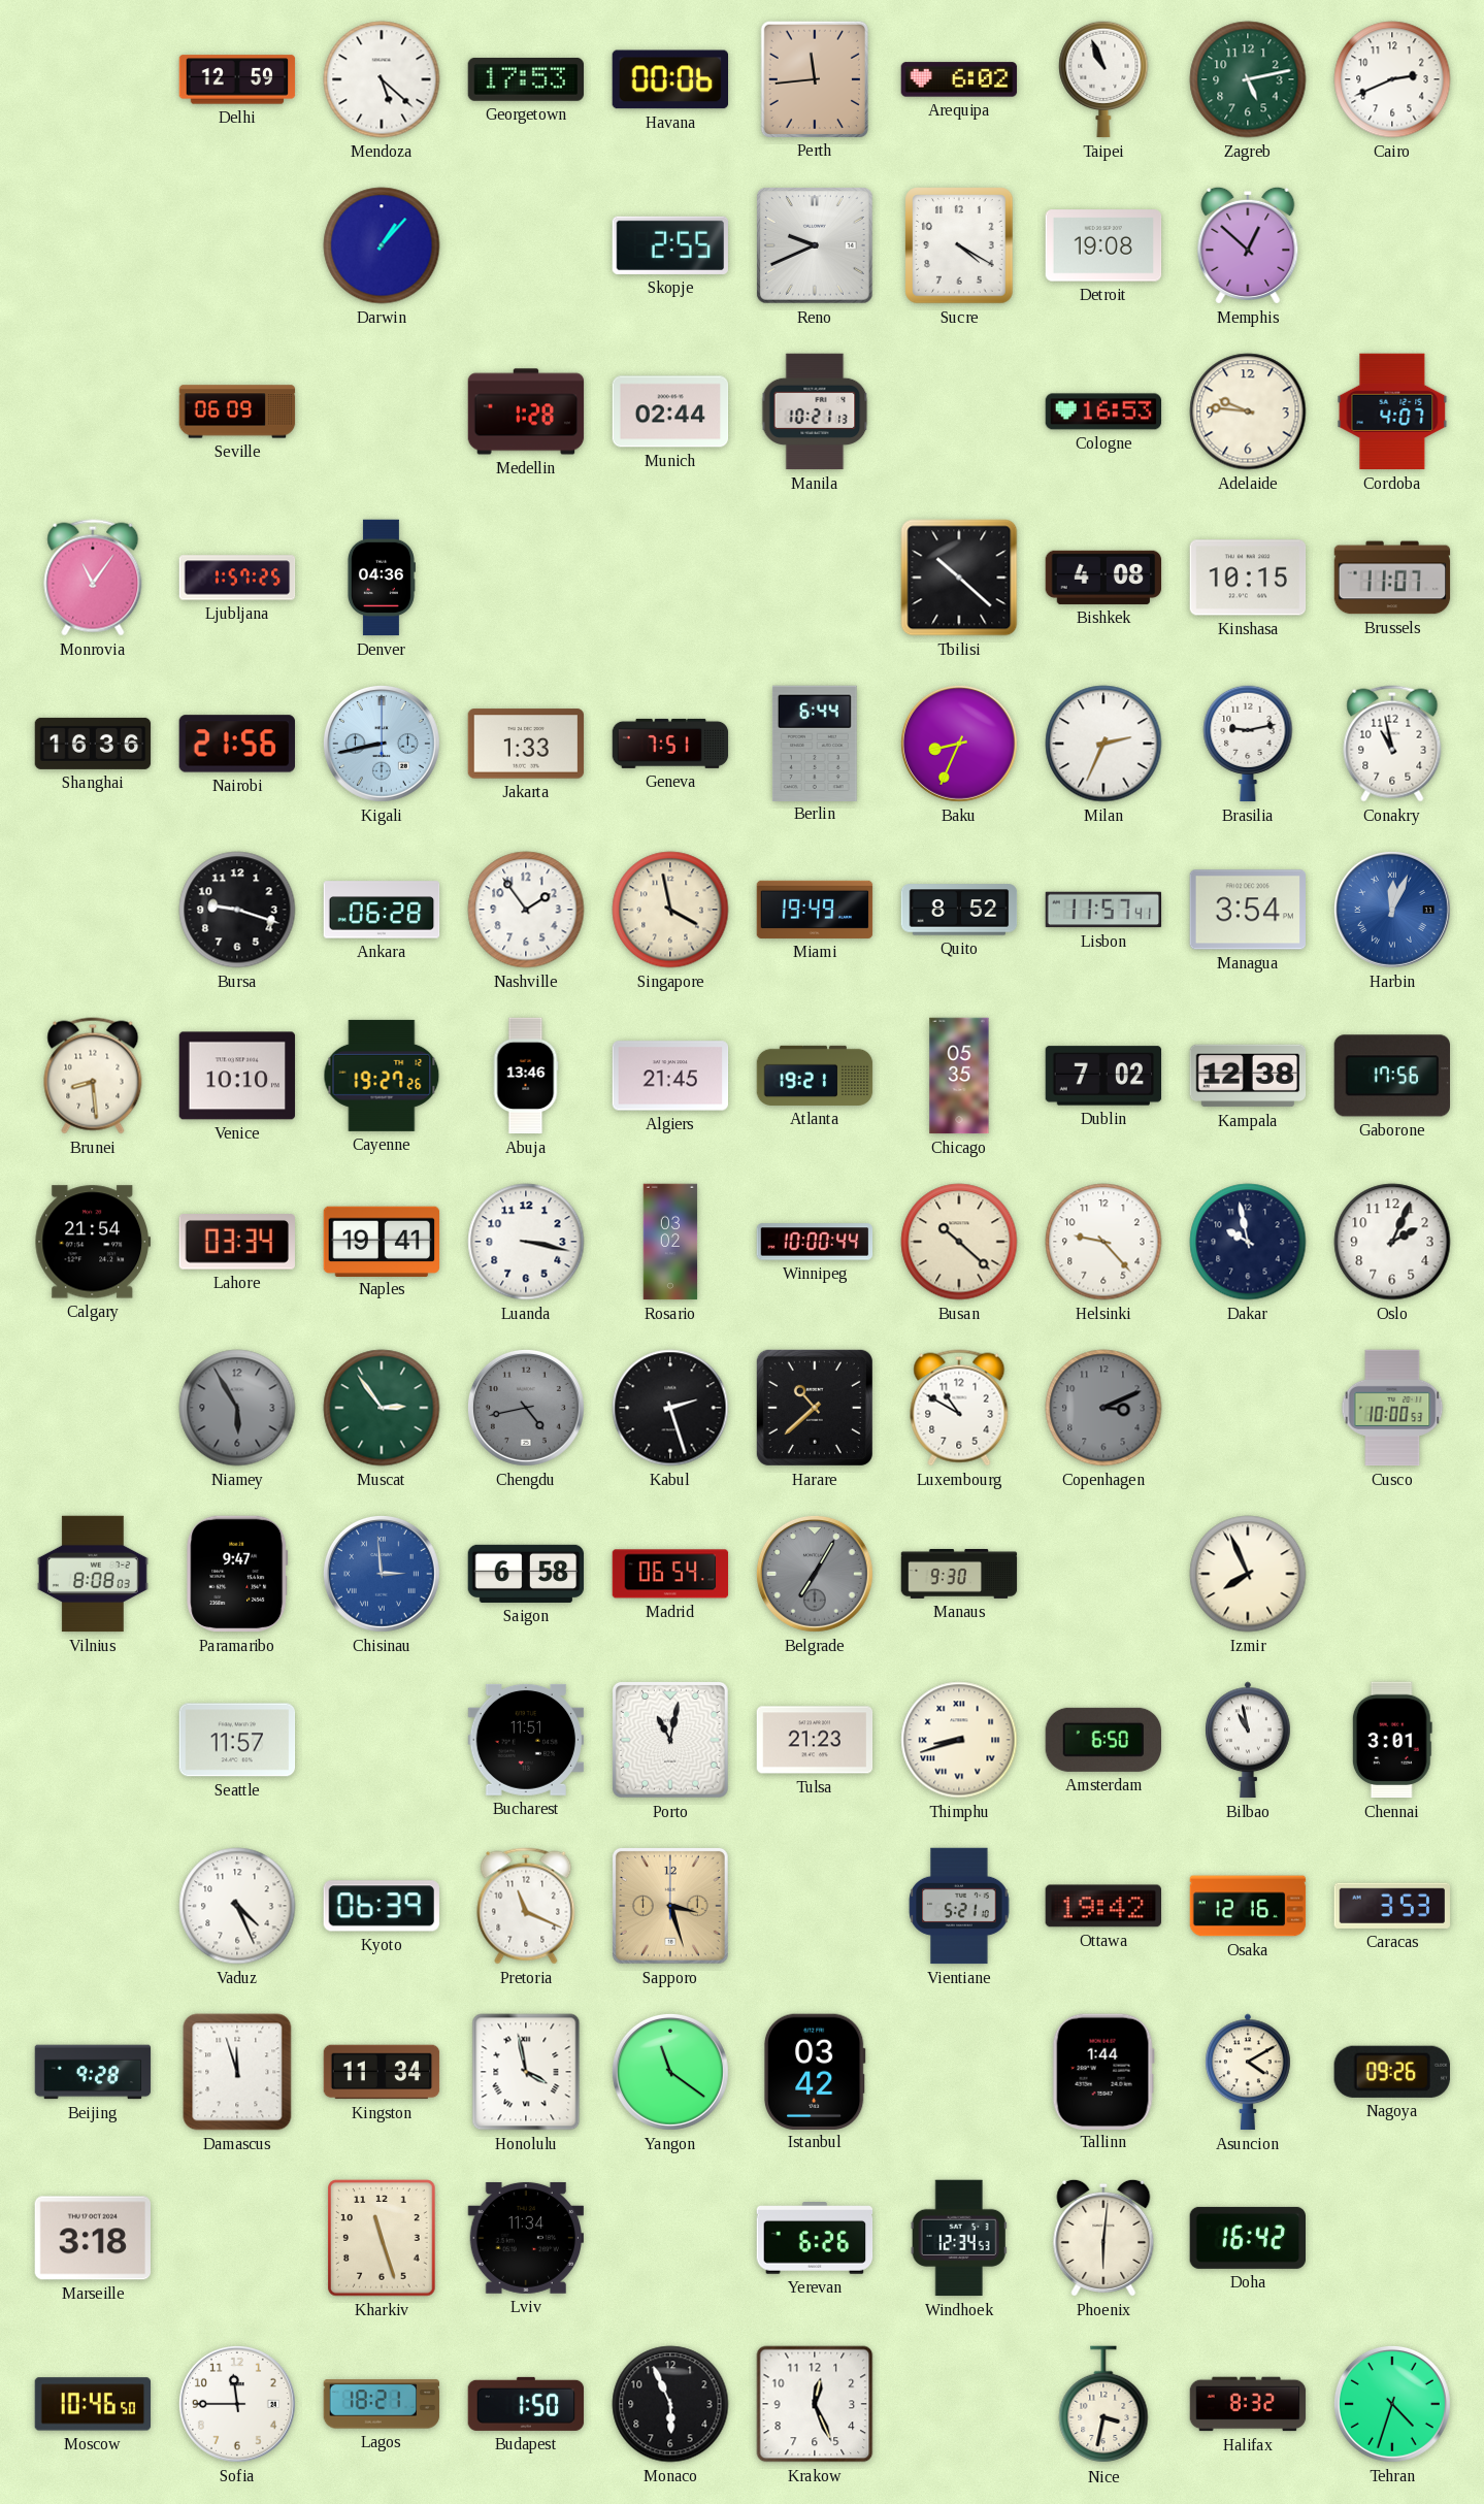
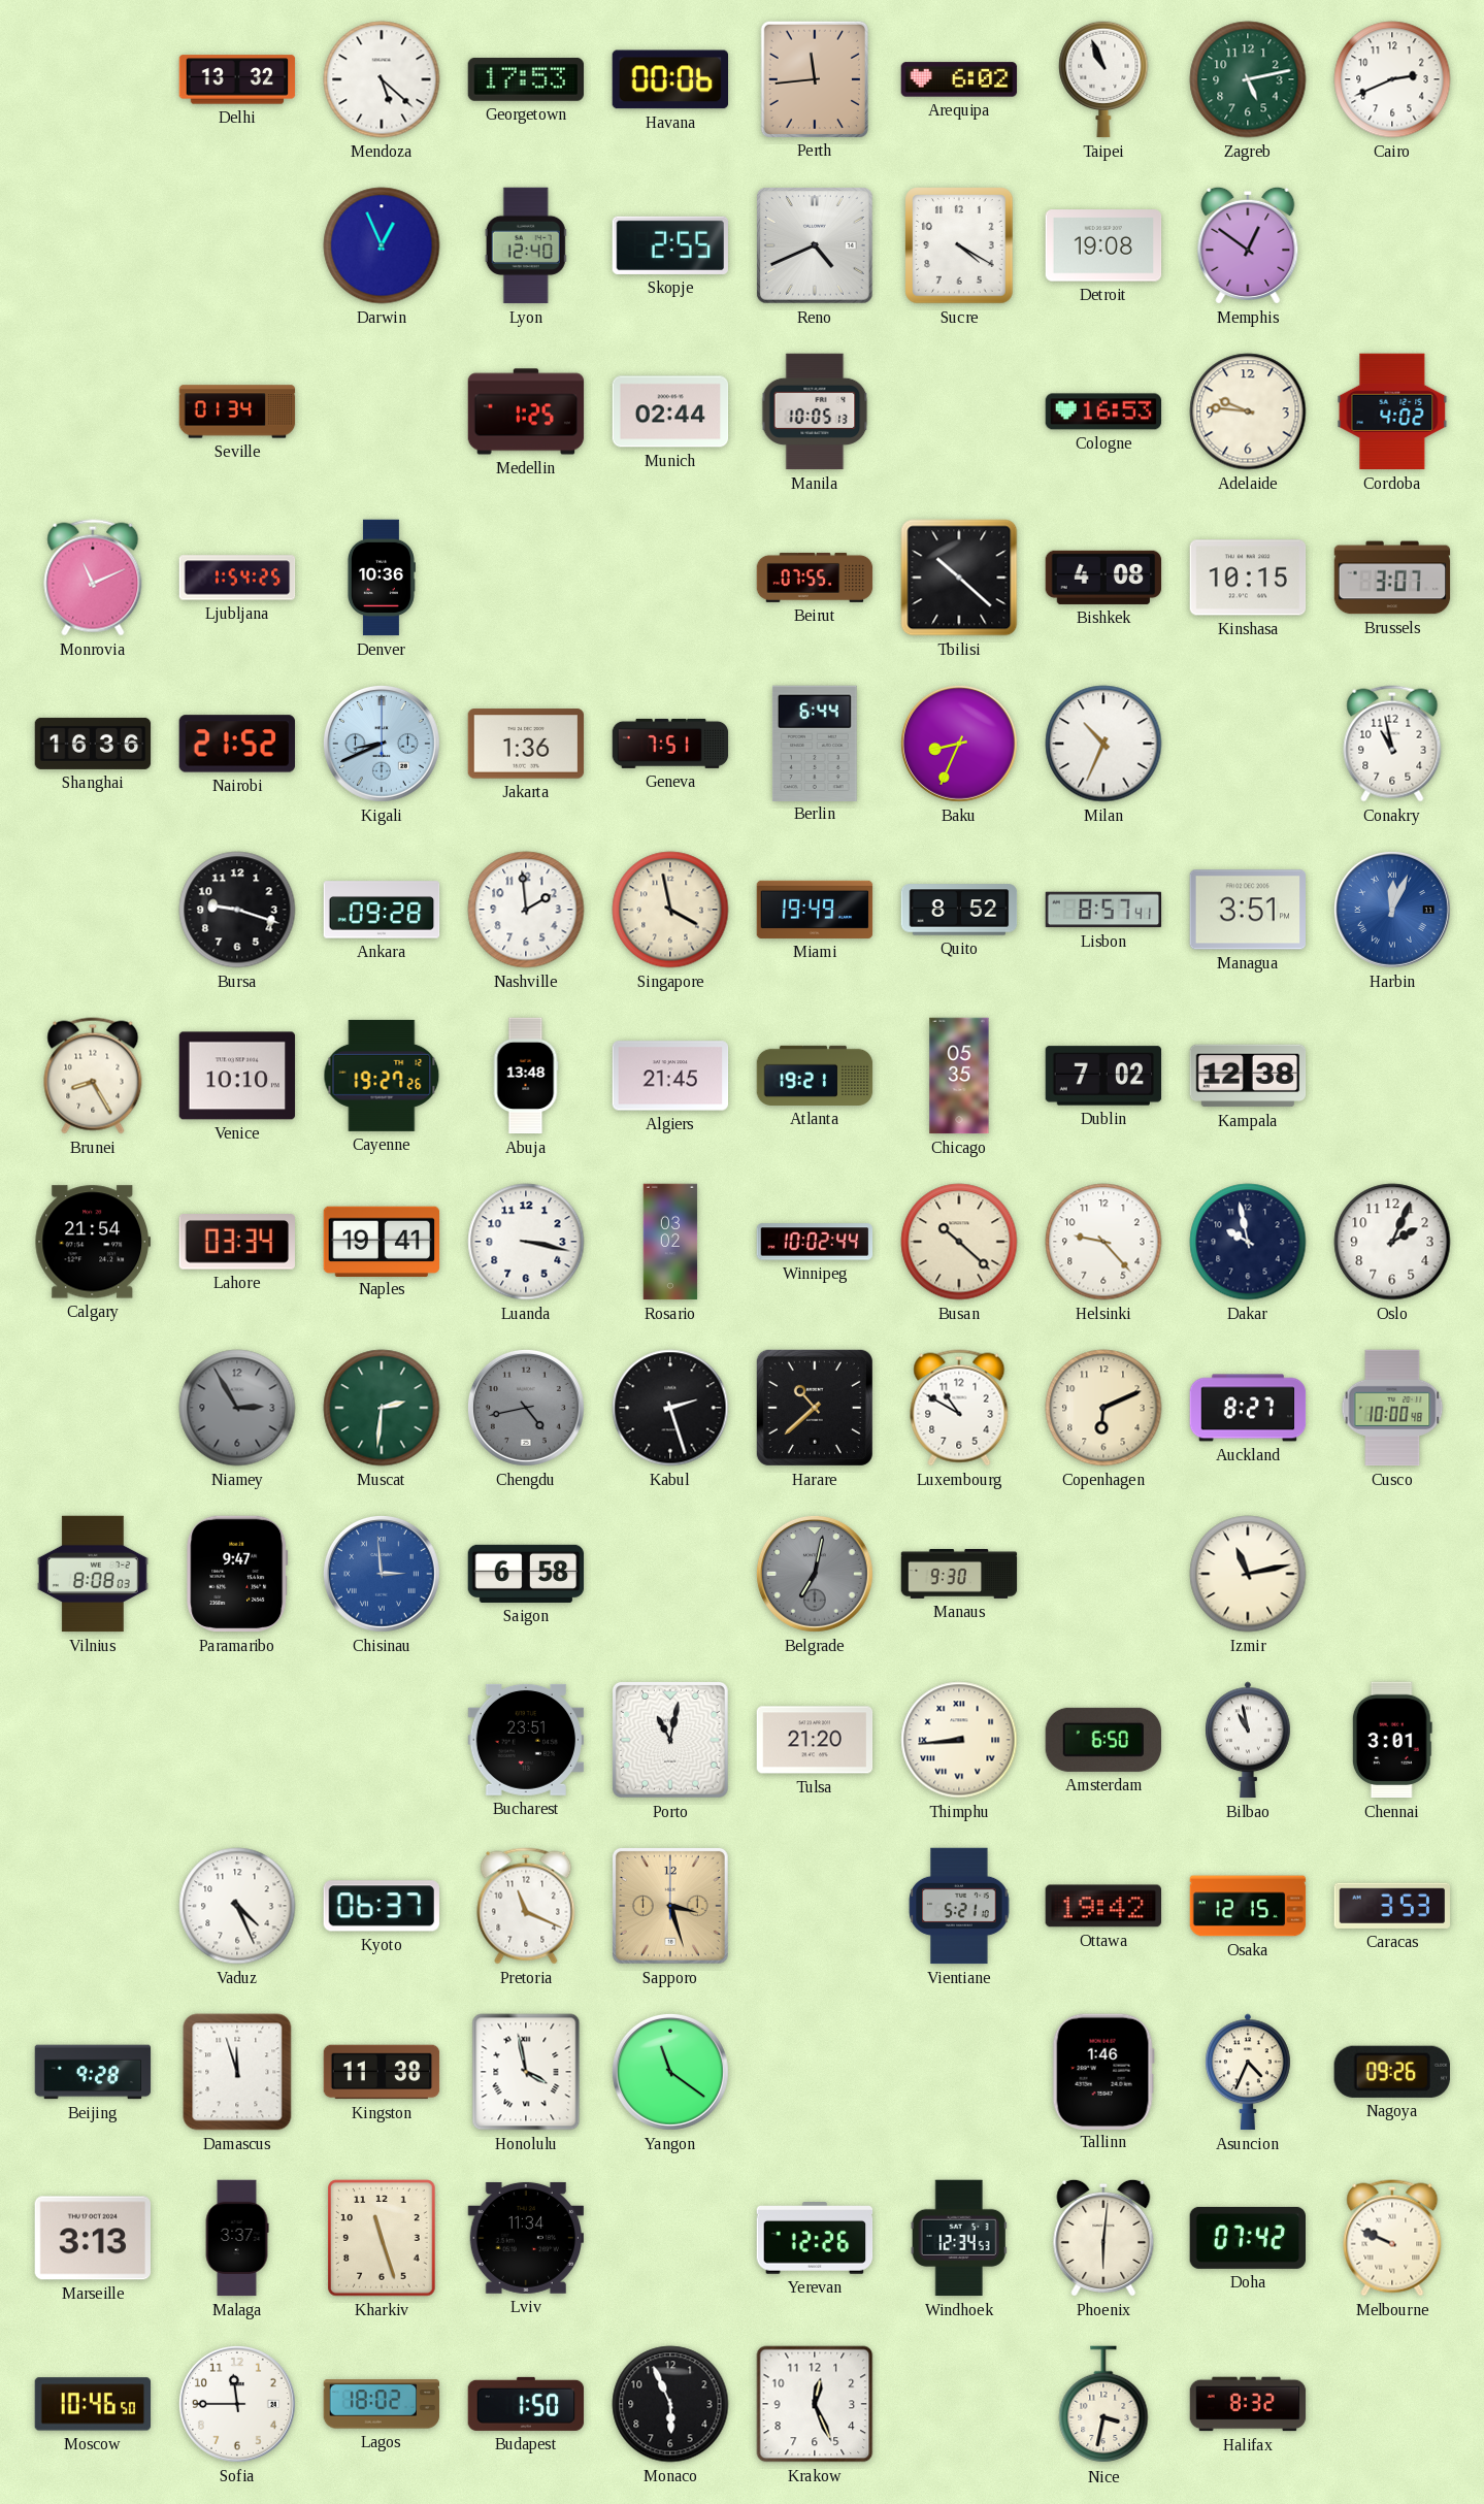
Delhi: 12:59 -> 13:32 (237, 79)
Darwin: 1:07 -> 12:56 (382, 245)
Lyon: none -> 12:40 (526, 245)
Reno: 9:41 -> 4:41 (815, 245)
Memphis: 12:52 -> 12:51 (1248, 245)
Seville: 06:09 -> 01:34 (237, 411)
Medellin: 1:28 -> 1:25 (526, 411)
Manila: 10:21 -> 10:05 (815, 411)
Cordoba: 4:07 -> 4:02 (1392, 411)
Monrovia: 11:06 -> 11:11 (93, 578)
Ljubljana: 1:57 -> 1:54 (237, 578)
Denver: 04:36 -> 10:36 (381, 578)
Beirut: none -> 07:55 (815, 578)
Brussels: 11:07 -> 3:07 (1392, 578)
Nairobi: 21:56 -> 21:52 (236, 744)
Kigali: 8:43 -> 8:41 (382, 744)
Jakarta: 1:33 -> 1:36 (526, 744)
Milan: 2:34 -> 10:34 (1103, 744)
Brasilia: 9:13 -> none (1248, 744)
Ankara: 06:28 -> 09:28 (382, 910)
Nashville: 1:54 -> 1:59 (526, 910)
Lisbon: 11:57 -> 8:57 (1103, 910)
Managua: 3:54 -> 3:51 (1248, 910)
Brunei: 8:29 -> 8:25 (93, 1076)
Abuja: 13:46 -> 13:48 (526, 1076)
Gaborone: 17:56 -> none (1391, 1076)
Winnipeg: 10:00 -> 10:02 (815, 1242)
Niamey: 5:55 -> 2:55 (237, 1408)
Muscat: 2:54 -> 2:31 (382, 1408)
Copenhagen: 3:11 -> 6:11 (1103, 1408)
Copenhagen dial: grey -> cream (1103, 1408)
Auckland: none -> 8:27 (1248, 1408)
Cusco: 10:00:53 -> 10:00:48 (1392, 1408)
Madrid: 06:54 -> none (670, 1574)
Belgrade: 7:05 -> 7:02 (815, 1574)
Izmir: 7:56 -> 11:13 (1248, 1574)
Seattle: 11:57 -> none (237, 1740)
Bucharest: 11:51 -> 23:51 (526, 1740)
Tulsa: 21:23 -> 21:20 (815, 1740)
Thimphu: 8:42 -> 8:44 (959, 1740)
Kyoto: 06:39 -> 06:37 (382, 1906)
Osaka: 12:16 -> 12:15 (1248, 1906)
Kingston: 11:34 -> 11:38 (382, 2072)
Istanbul: 03:42 -> none (815, 2071)
Tallinn: 1:44 -> 1:46 (1103, 2071)
Asuncion: 4:10 -> 4:34 (1248, 2072)
Marseille: 3:18 -> 3:13 (93, 2238)
Malaga: none -> 3:37 (237, 2238)
Yerevan: 6:26 -> 12:26 (815, 2239)
Doha: 16:42 -> 07:42 (1248, 2238)
Melbourne: none -> 9:49 (1392, 2238)
Lagos: 18:21 -> 18:02 (382, 2404)
Tehran: 4:33 -> none (1392, 2404)
